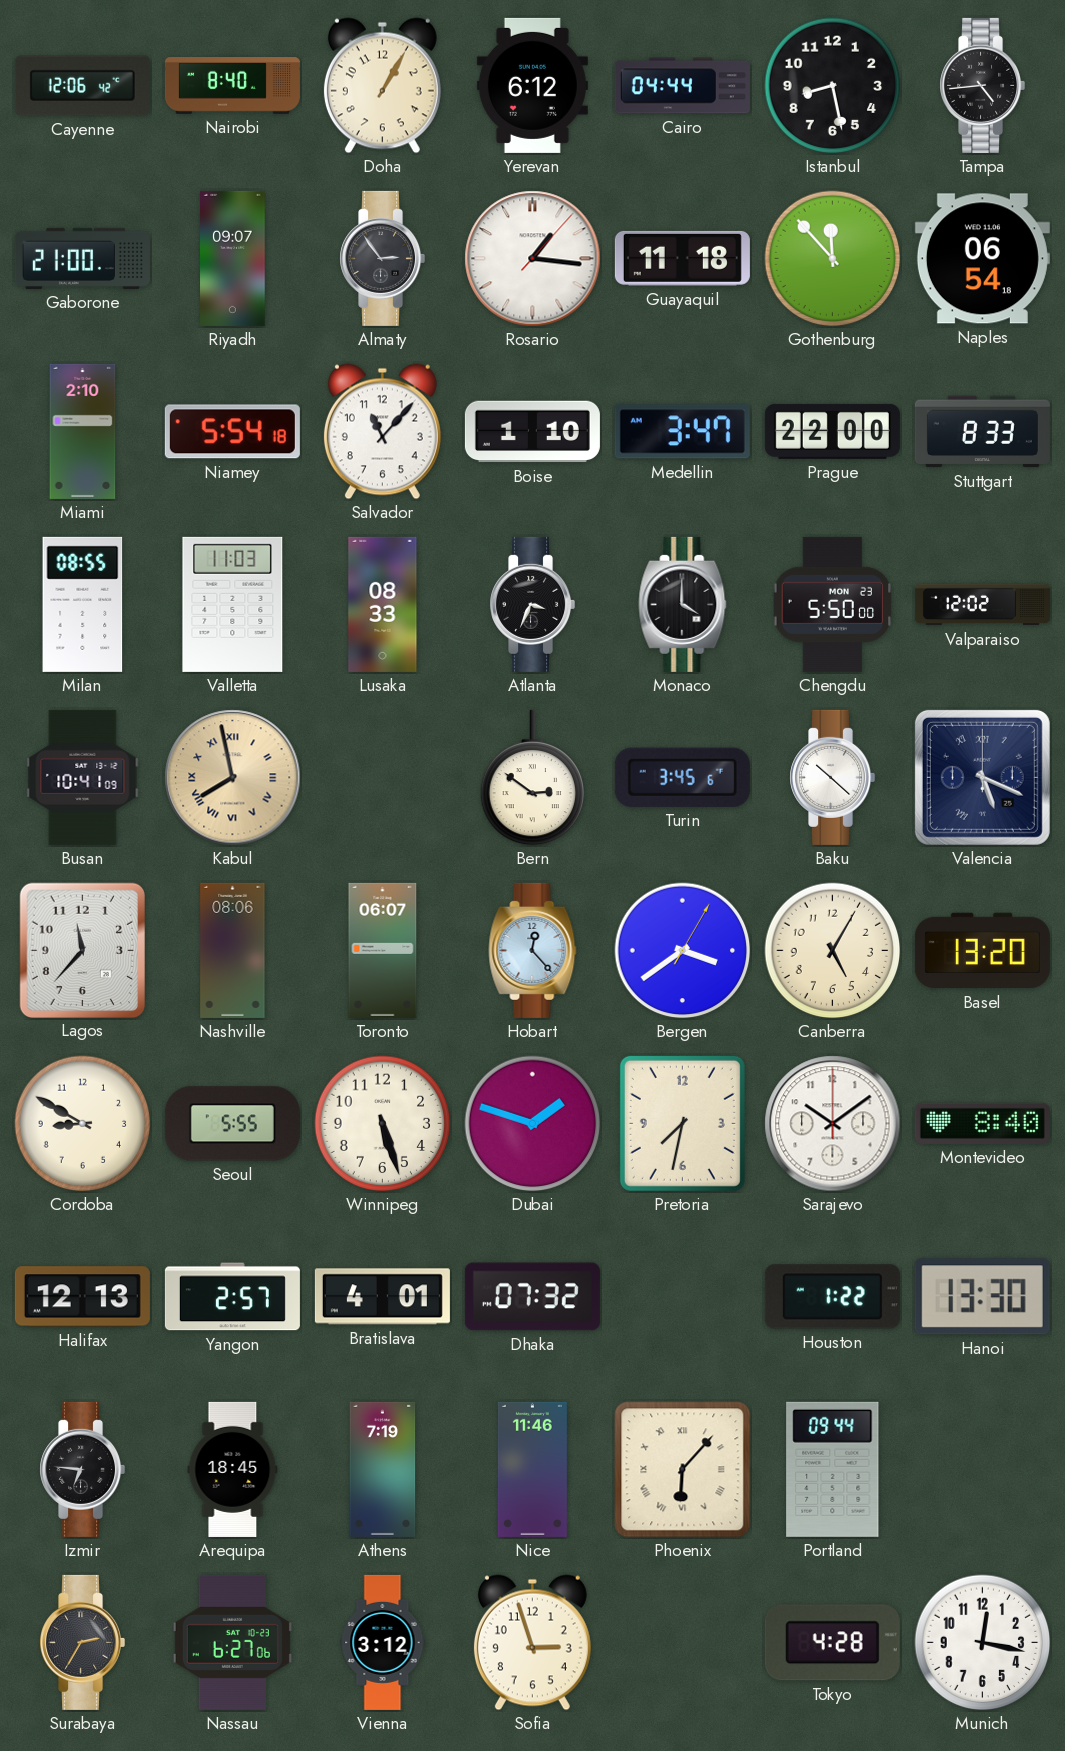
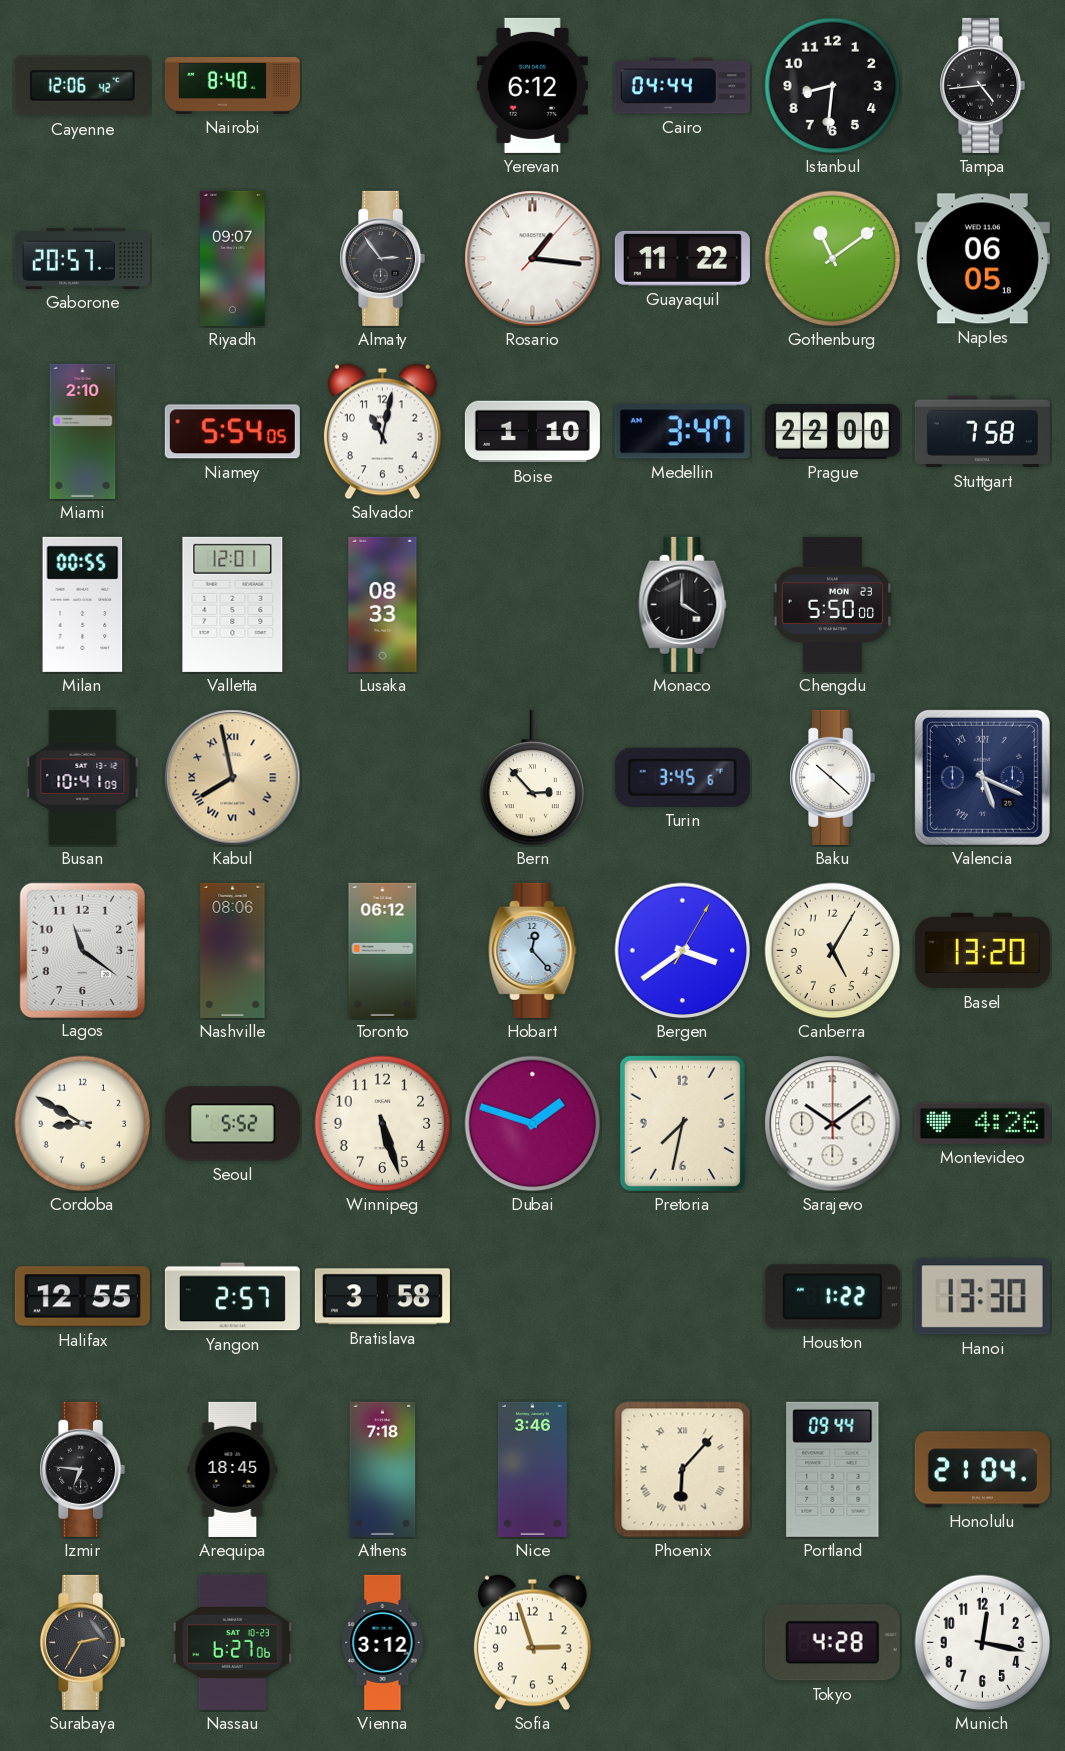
Doha: 1:05 -> none (382, 86)
Istanbul: 8:28 -> 8:31 (833, 86)
Gaborone: 21:00 -> 20:57 (82, 258)
Guayaquil: 11:18 -> 11:22 (682, 258)
Gothenburg: 11:53 -> 11:09 (833, 259)
Naples: 06:54 -> 06:05 (982, 259)
Niamey: 5:54:18 -> 5:54:05 (232, 432)
Salvador: 11:07 -> 11:02 (382, 432)
Stuttgart: 8:33 -> 7:58 (982, 432)
Milan: 08:55 -> 00:55 (83, 604)
Valletta: 11:03 -> 12:01 (233, 604)
Atlanta: 3:34 -> none (533, 604)
Valparaiso: 12:02 -> none (982, 605)
Bern: 2:51 -> 2:53 (533, 778)
Lagos: 11:37 -> 11:21 (82, 950)
Toronto: 06:07 -> 06:12 (383, 950)
Seoul: 5:55 -> 5:52 (232, 1124)
Montevideo: 8:40 -> 4:26 (982, 1123)
Halifax: 12:13 -> 12:55 (82, 1297)
Bratislava: 4:01 -> 3:58 (382, 1297)
Dhaka: 07:32 -> none (532, 1297)
Athens: 7:19 -> 7:18 (383, 1469)
Nice: 11:46 -> 3:46 (532, 1469)
Honolulu: none -> 21:04 (982, 1470)
